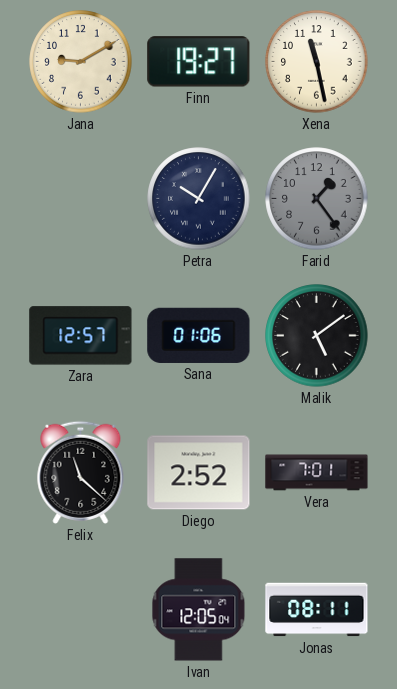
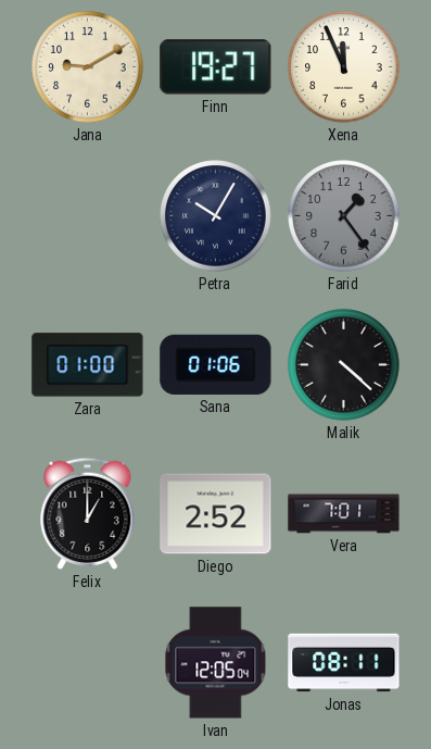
Xena: 11:28 -> 11:56 (344, 67)
Zara: 12:57 -> 01:00 (88, 365)
Malik: 5:09 -> 4:22 (344, 365)
Felix: 11:22 -> 1:00 (88, 513)
